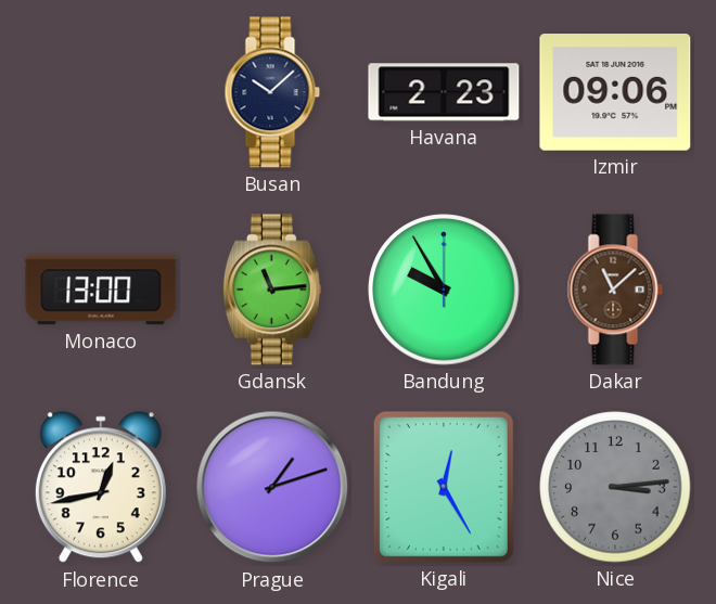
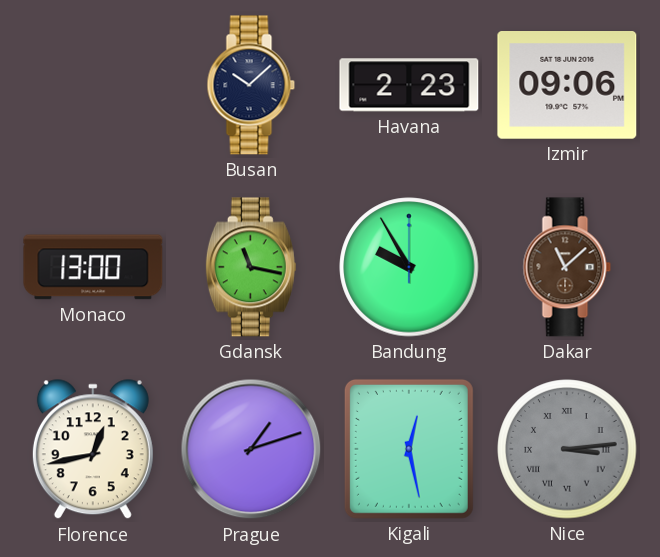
Gdansk: 11:14 -> 11:17 (251, 267)
Kigali: 12:25 -> 12:28 (409, 449)
Nice numerals: Arabic -> Roman (567, 449)
